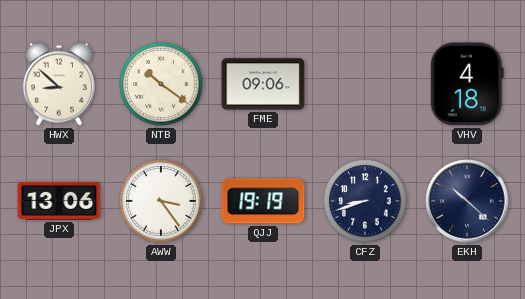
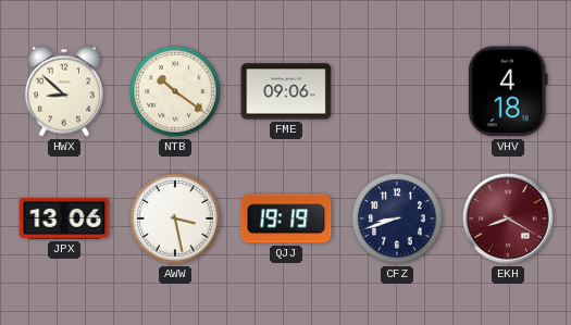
AWW: 3:24 -> 3:28 (175, 218)
EKH: 10:22 -> 8:20 (508, 218)
EKH dial: navy -> burgundy (508, 218)
